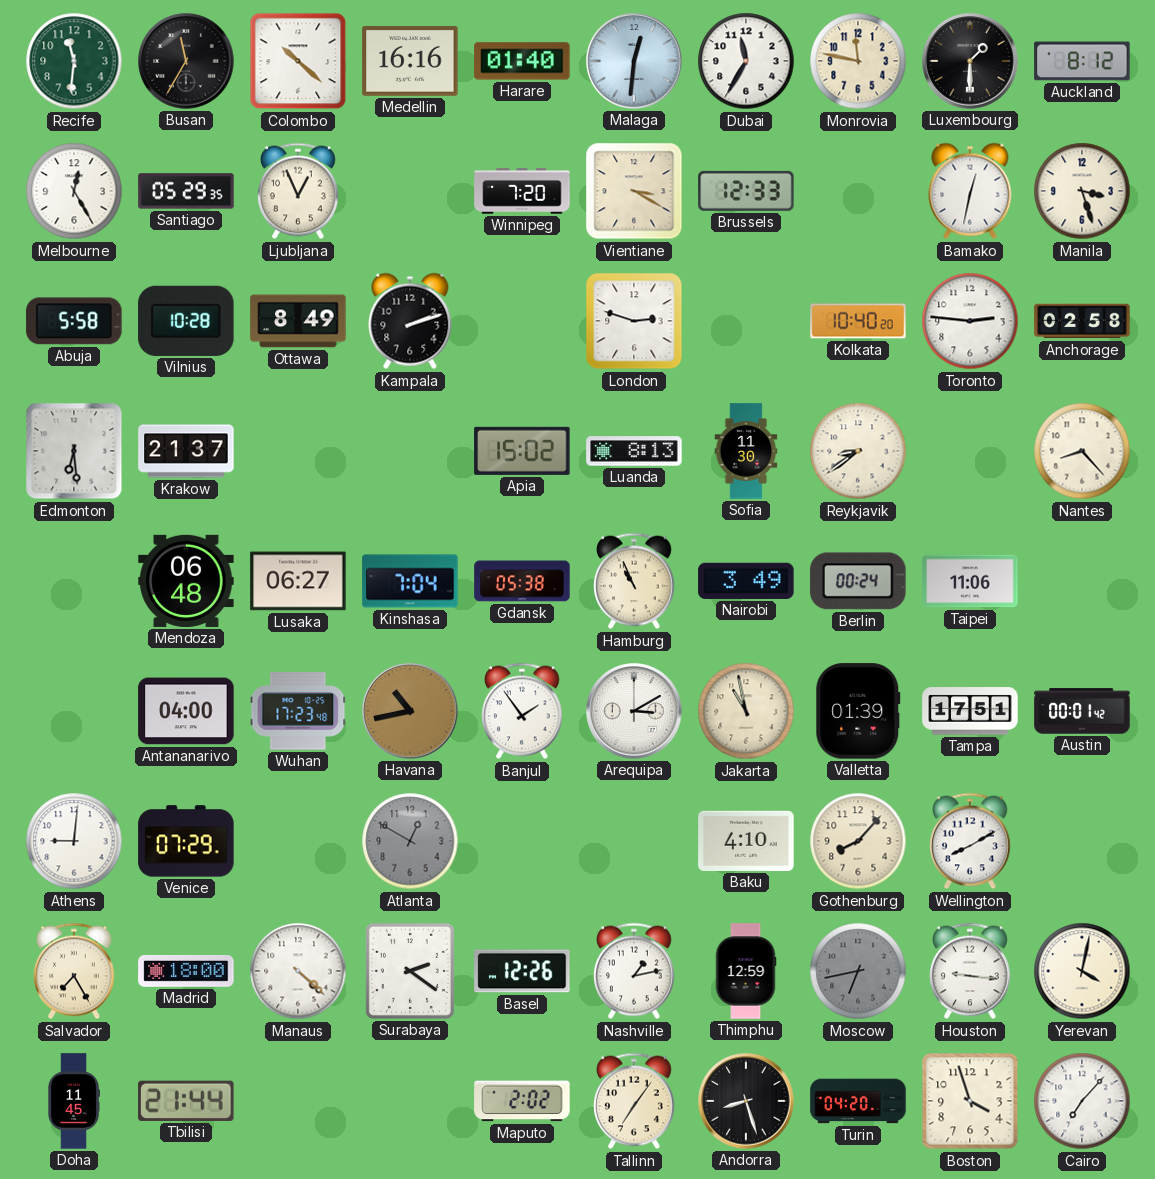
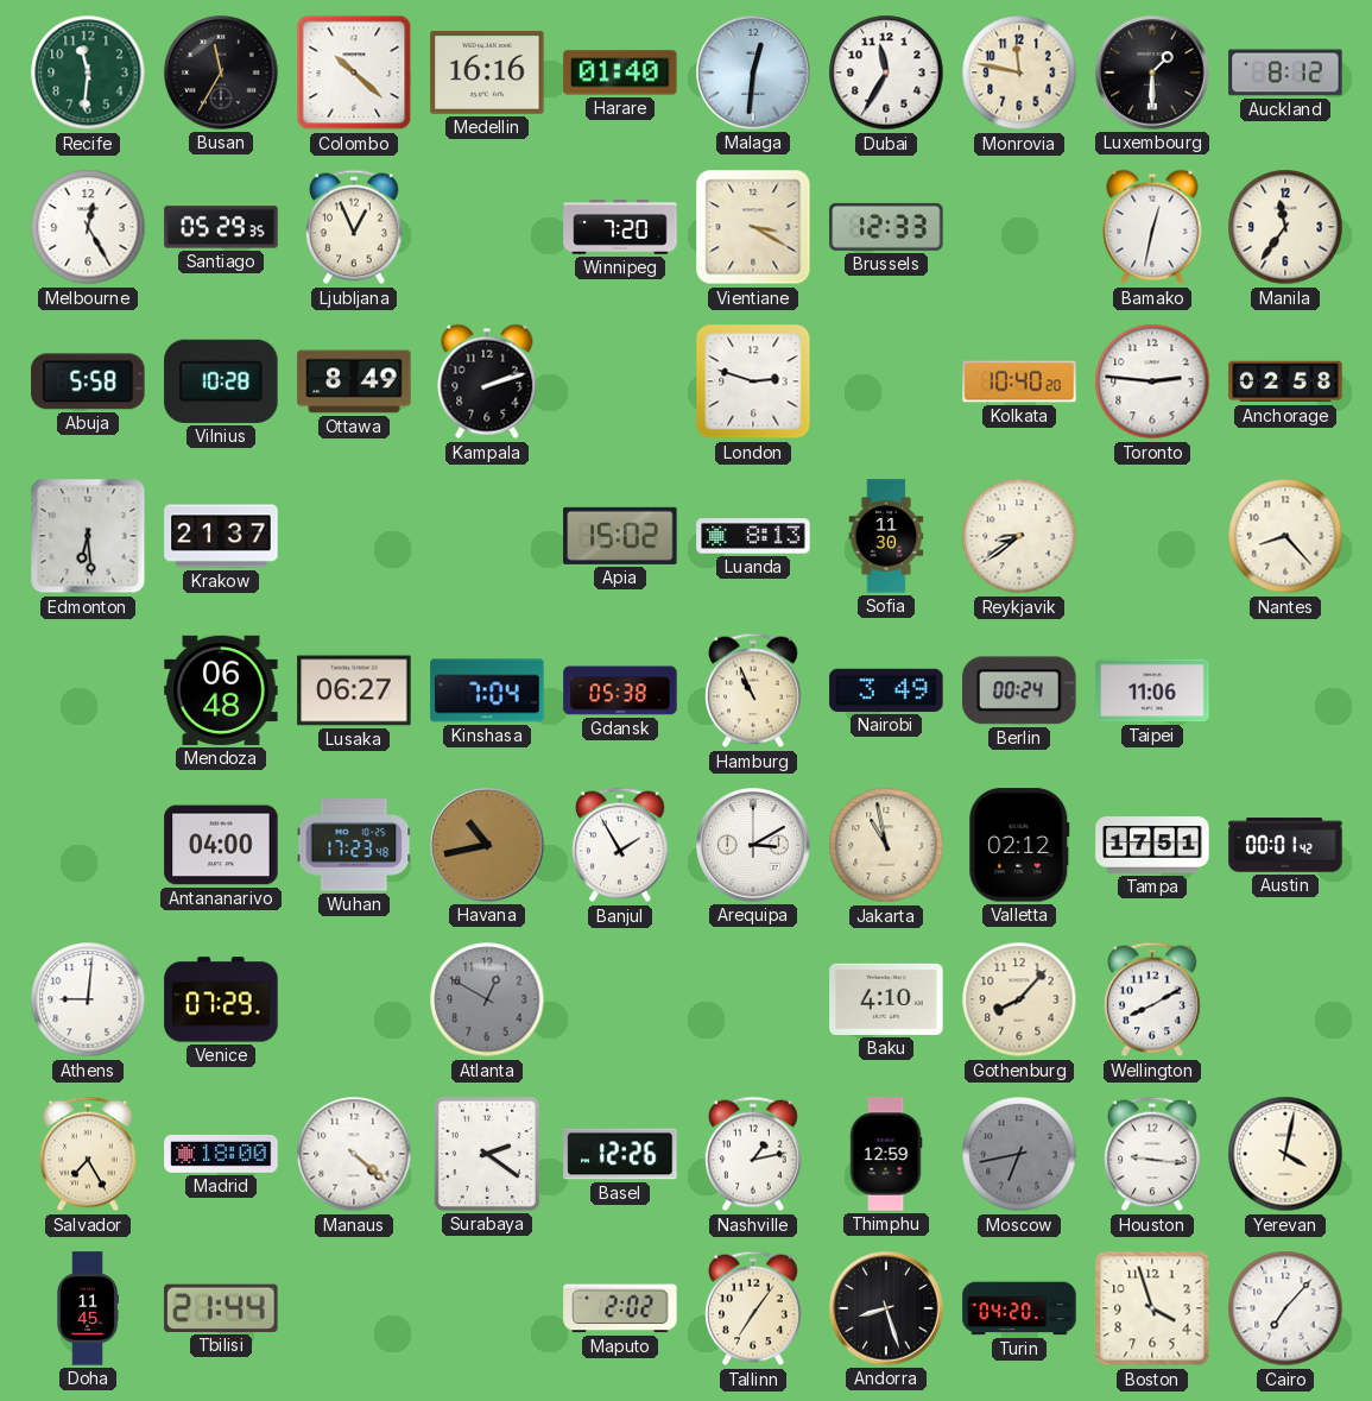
Manila: 3:27 -> 11:36 (1285, 227)
Banjul: 1:54 -> 1:55 (621, 845)
Valletta: 01:39 -> 02:12 (1019, 845)
